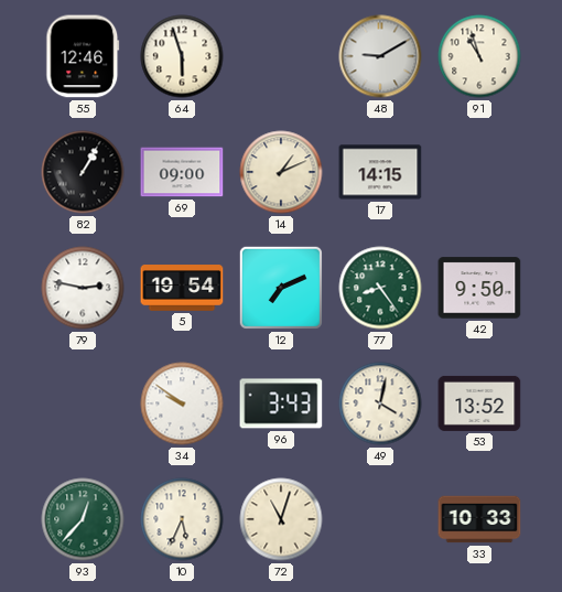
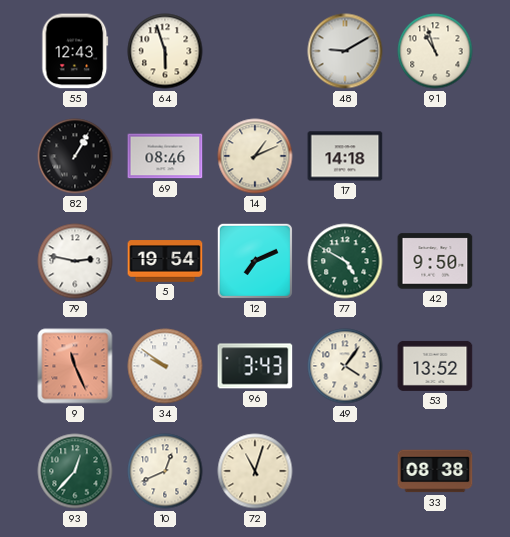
55: 12:46 -> 12:43 (75, 51)
69: 09:00 -> 08:46 (165, 156)
17: 14:15 -> 14:18 (345, 156)
77: 8:24 -> 4:50 (345, 261)
9: none -> 11:26 (75, 366)
49: 4:02 -> 4:06 (345, 366)
10: 5:34 -> 12:41 (165, 471)
33: 10:33 -> 08:38 (435, 471)
